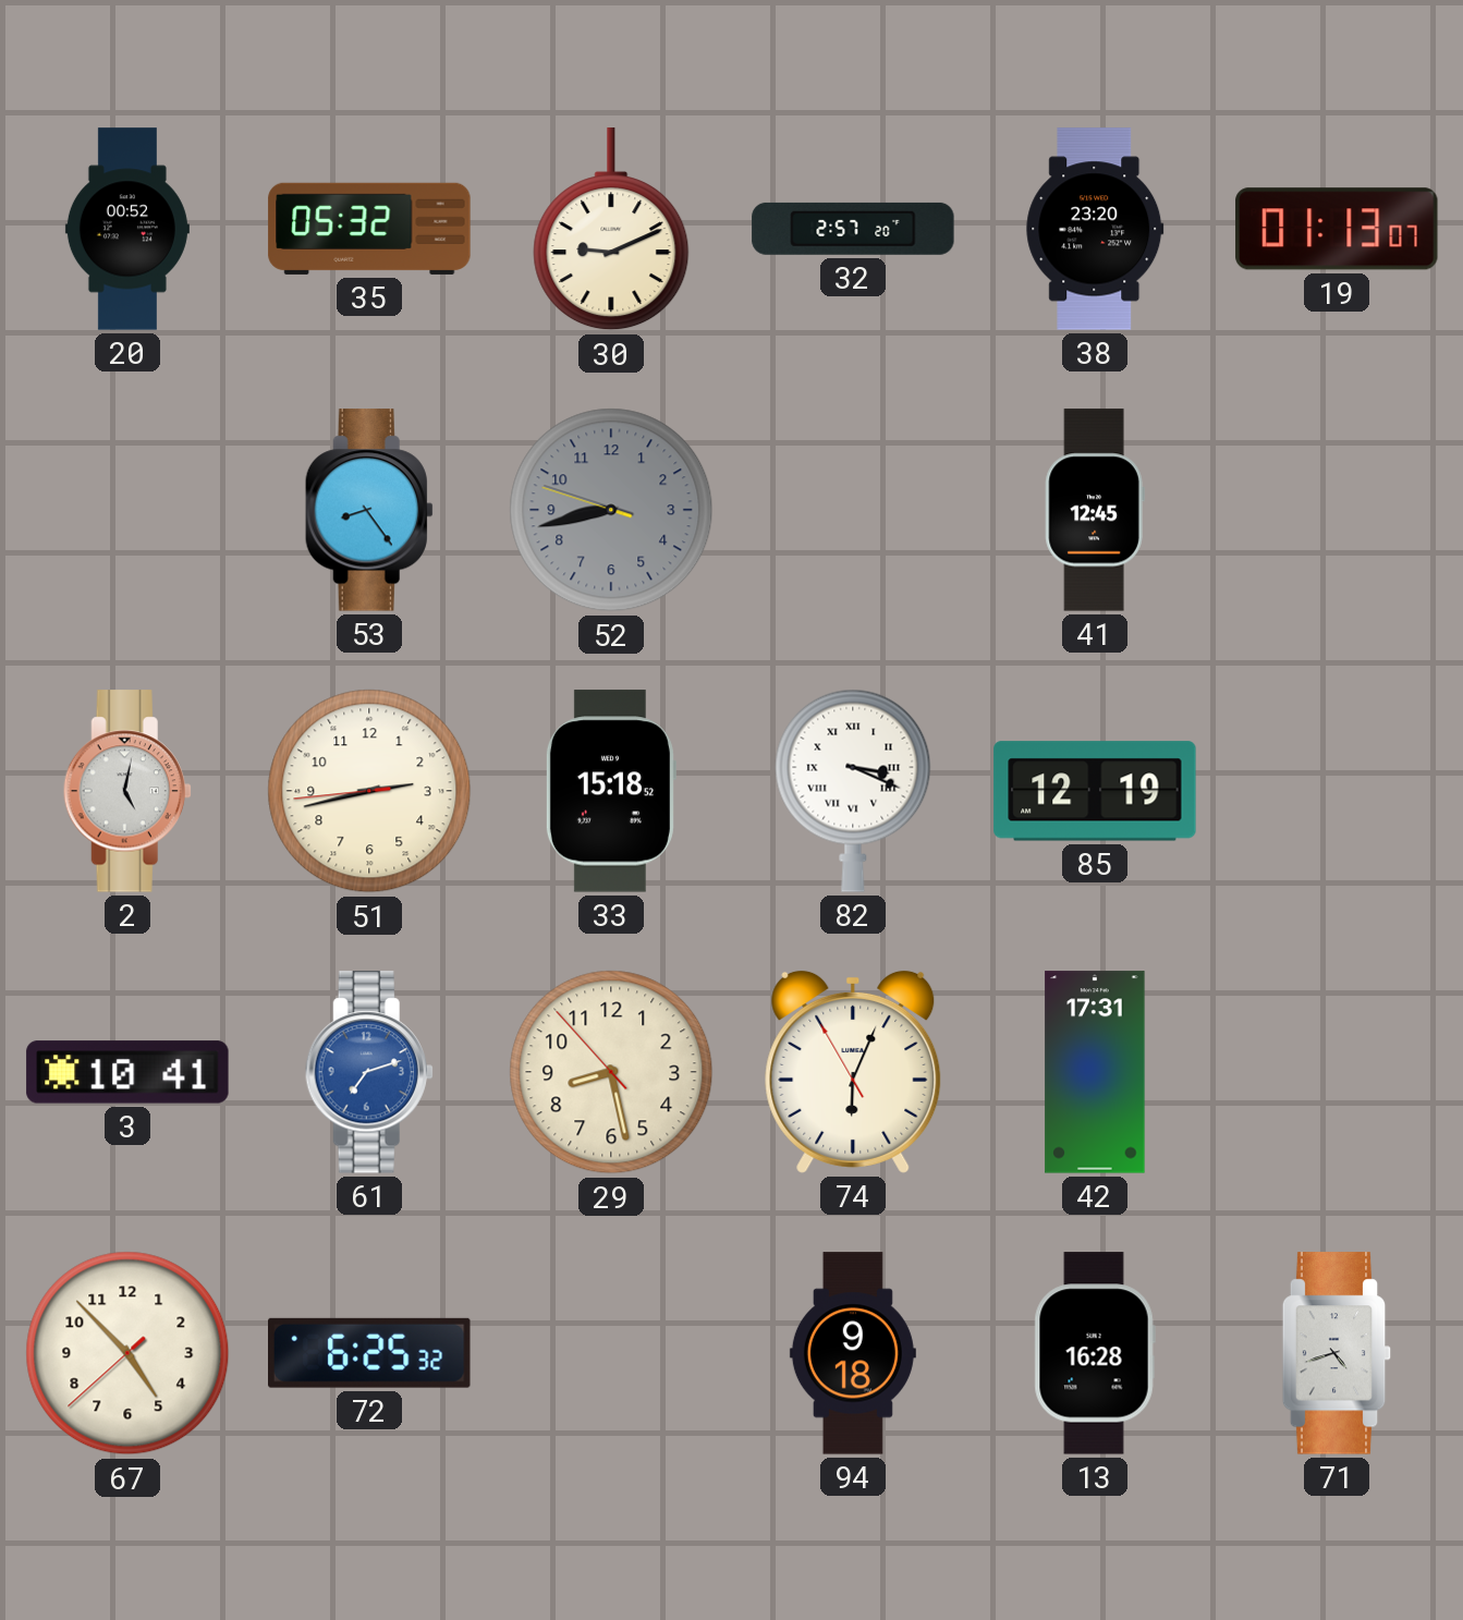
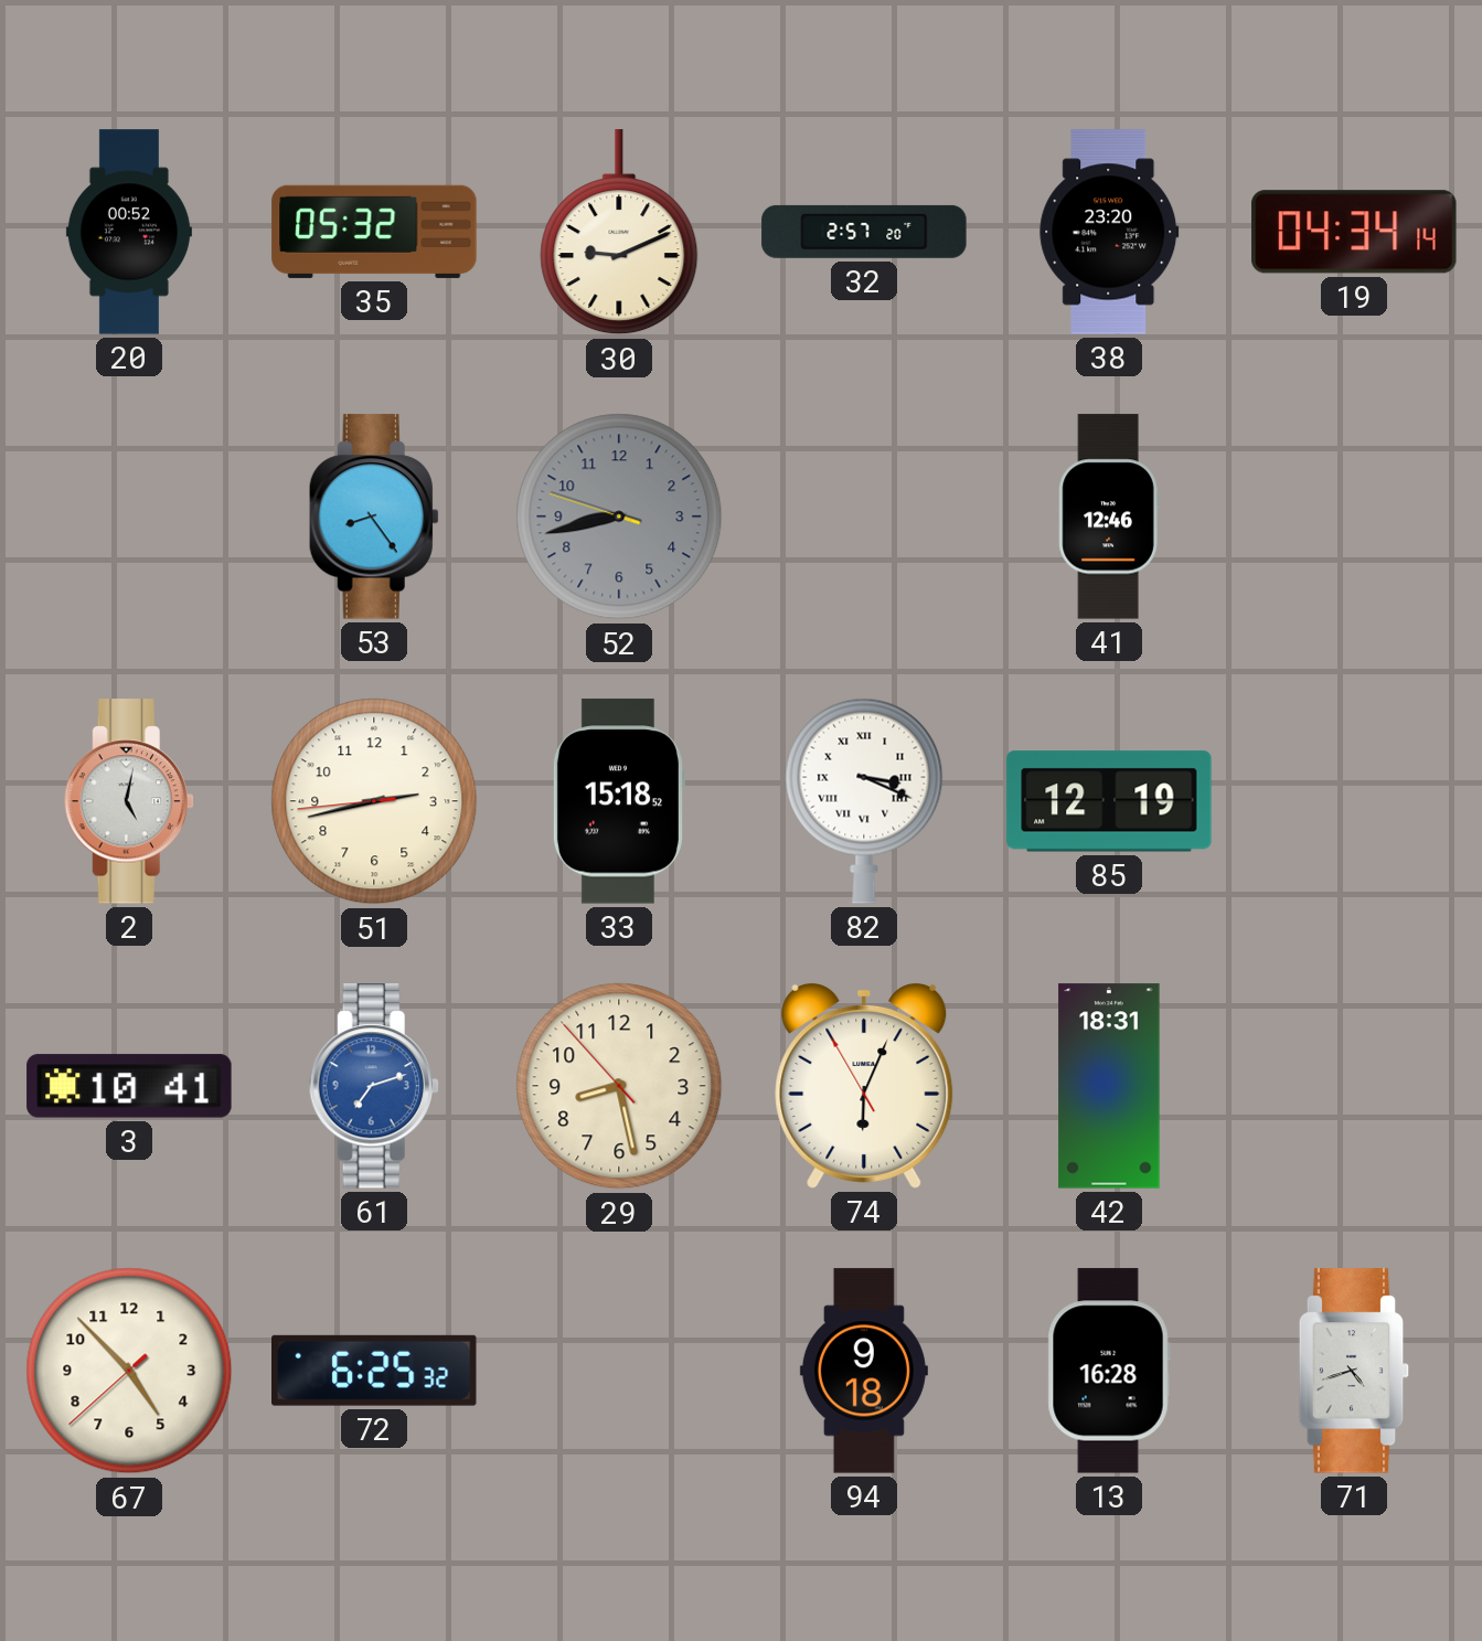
19: 01:13 -> 04:34 (1354, 232)
41: 12:45 -> 12:46 (1109, 516)
42: 17:31 -> 18:31 (1109, 1086)
